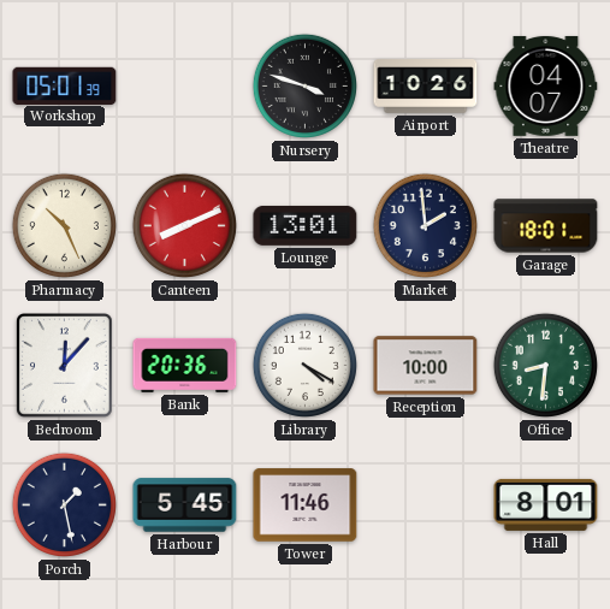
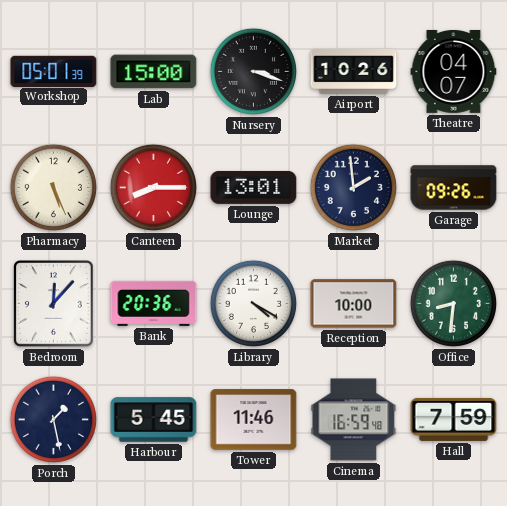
Lab: none -> 15:00 (154, 72)
Nursery: 3:48 -> 3:18 (253, 71)
Pharmacy: 10:26 -> 5:26 (53, 187)
Canteen: 8:11 -> 8:15 (153, 187)
Garage: 18:01 -> 09:26 (454, 188)
Cinema: none -> 16:59 (354, 420)
Hall: 8:01 -> 7:59 (454, 419)
